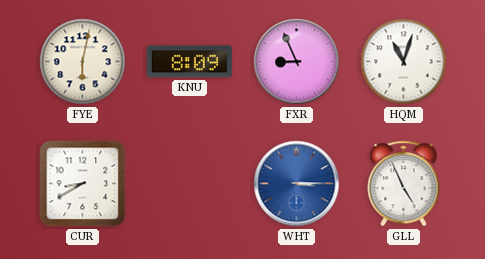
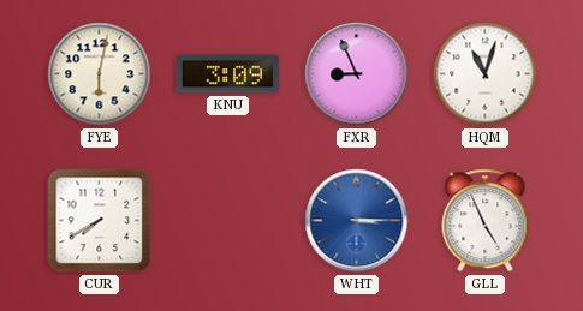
KNU: 8:09 -> 3:09 (227, 74)
CUR: 8:40 -> 7:40 (100, 221)
